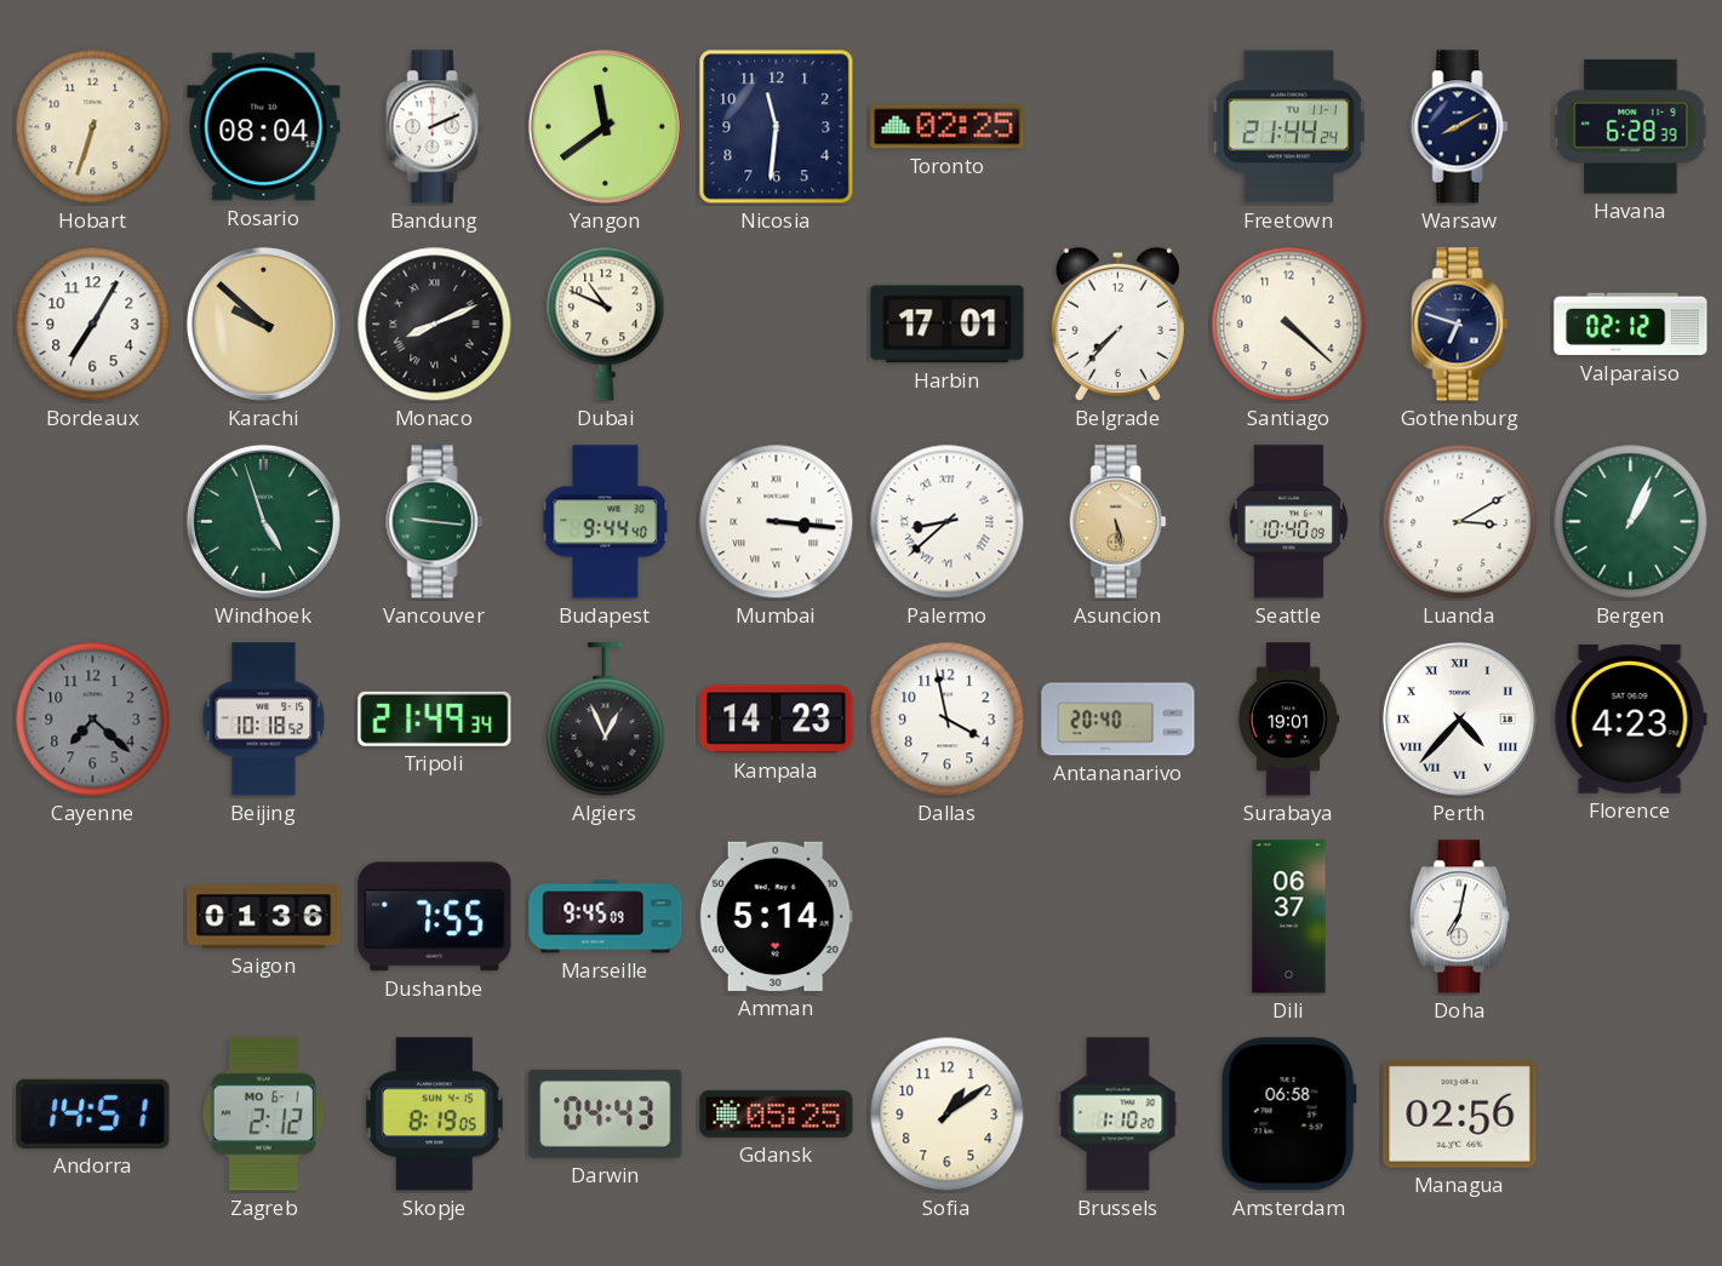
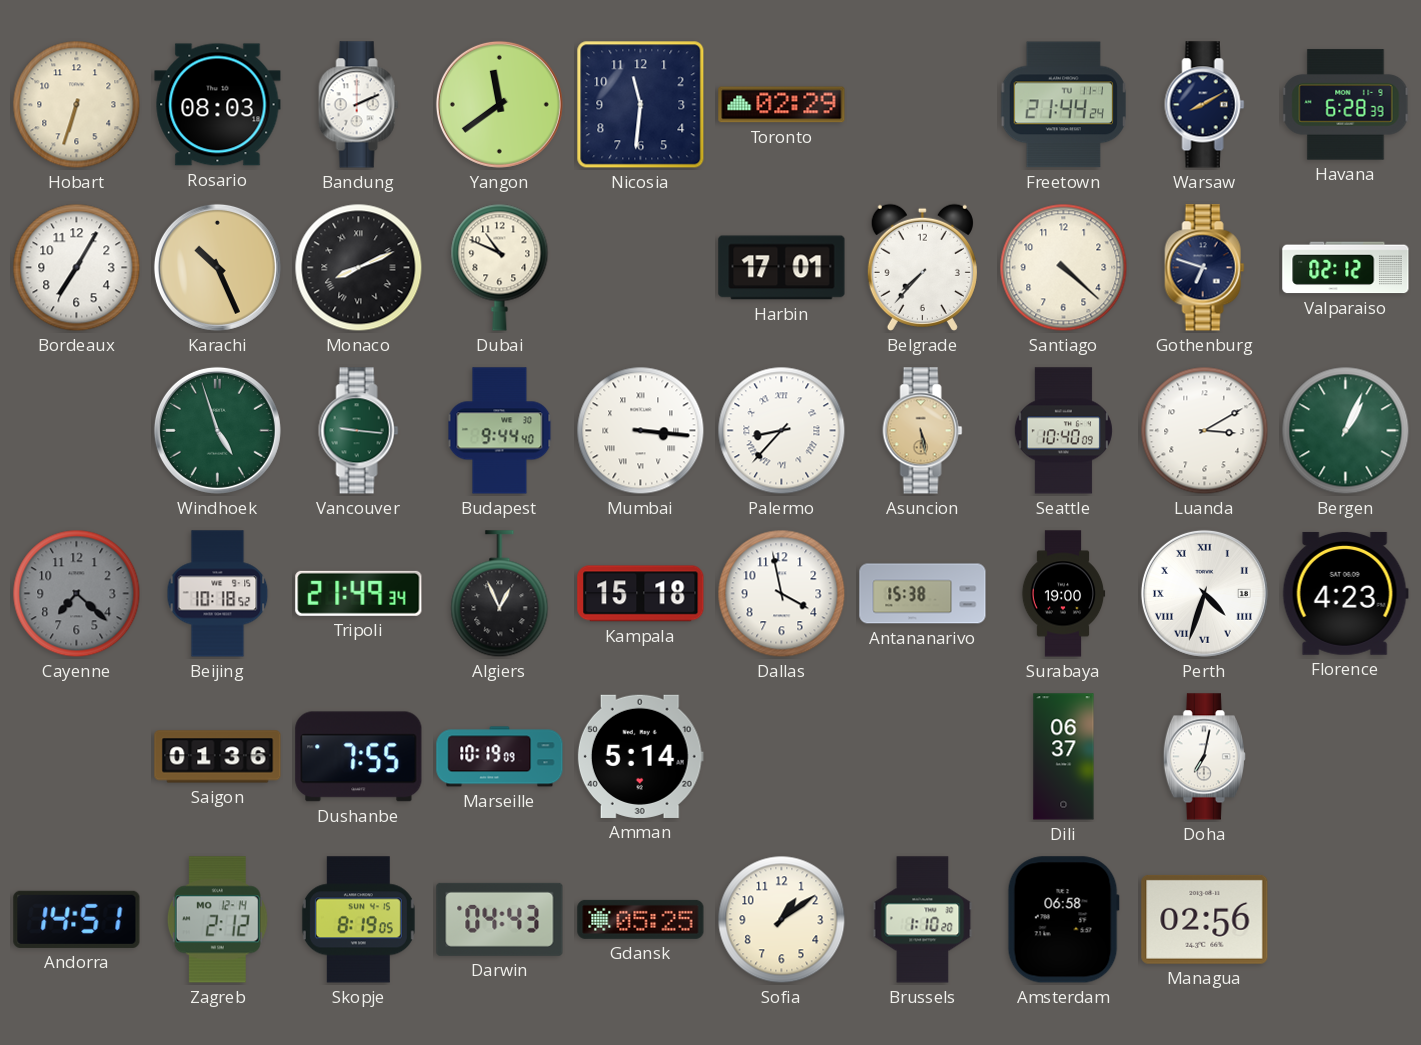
Rosario: 08:04 -> 08:03 (218, 105)
Toronto: 02:25 -> 02:29 (782, 105)
Karachi: 9:52 -> 10:26 (217, 267)
Palermo: 8:38 -> 8:37 (782, 431)
Kampala: 14:23 -> 15:18 (641, 594)
Antananarivo: 20:40 -> 15:38 (923, 594)
Surabaya: 19:01 -> 19:00 (1063, 594)
Perth: 4:37 -> 4:33 (1204, 593)
Marseille: 9:45 -> 10:19 (500, 757)
Zagreb date: MO 6-1 -> MO 12-14 (217, 920)
